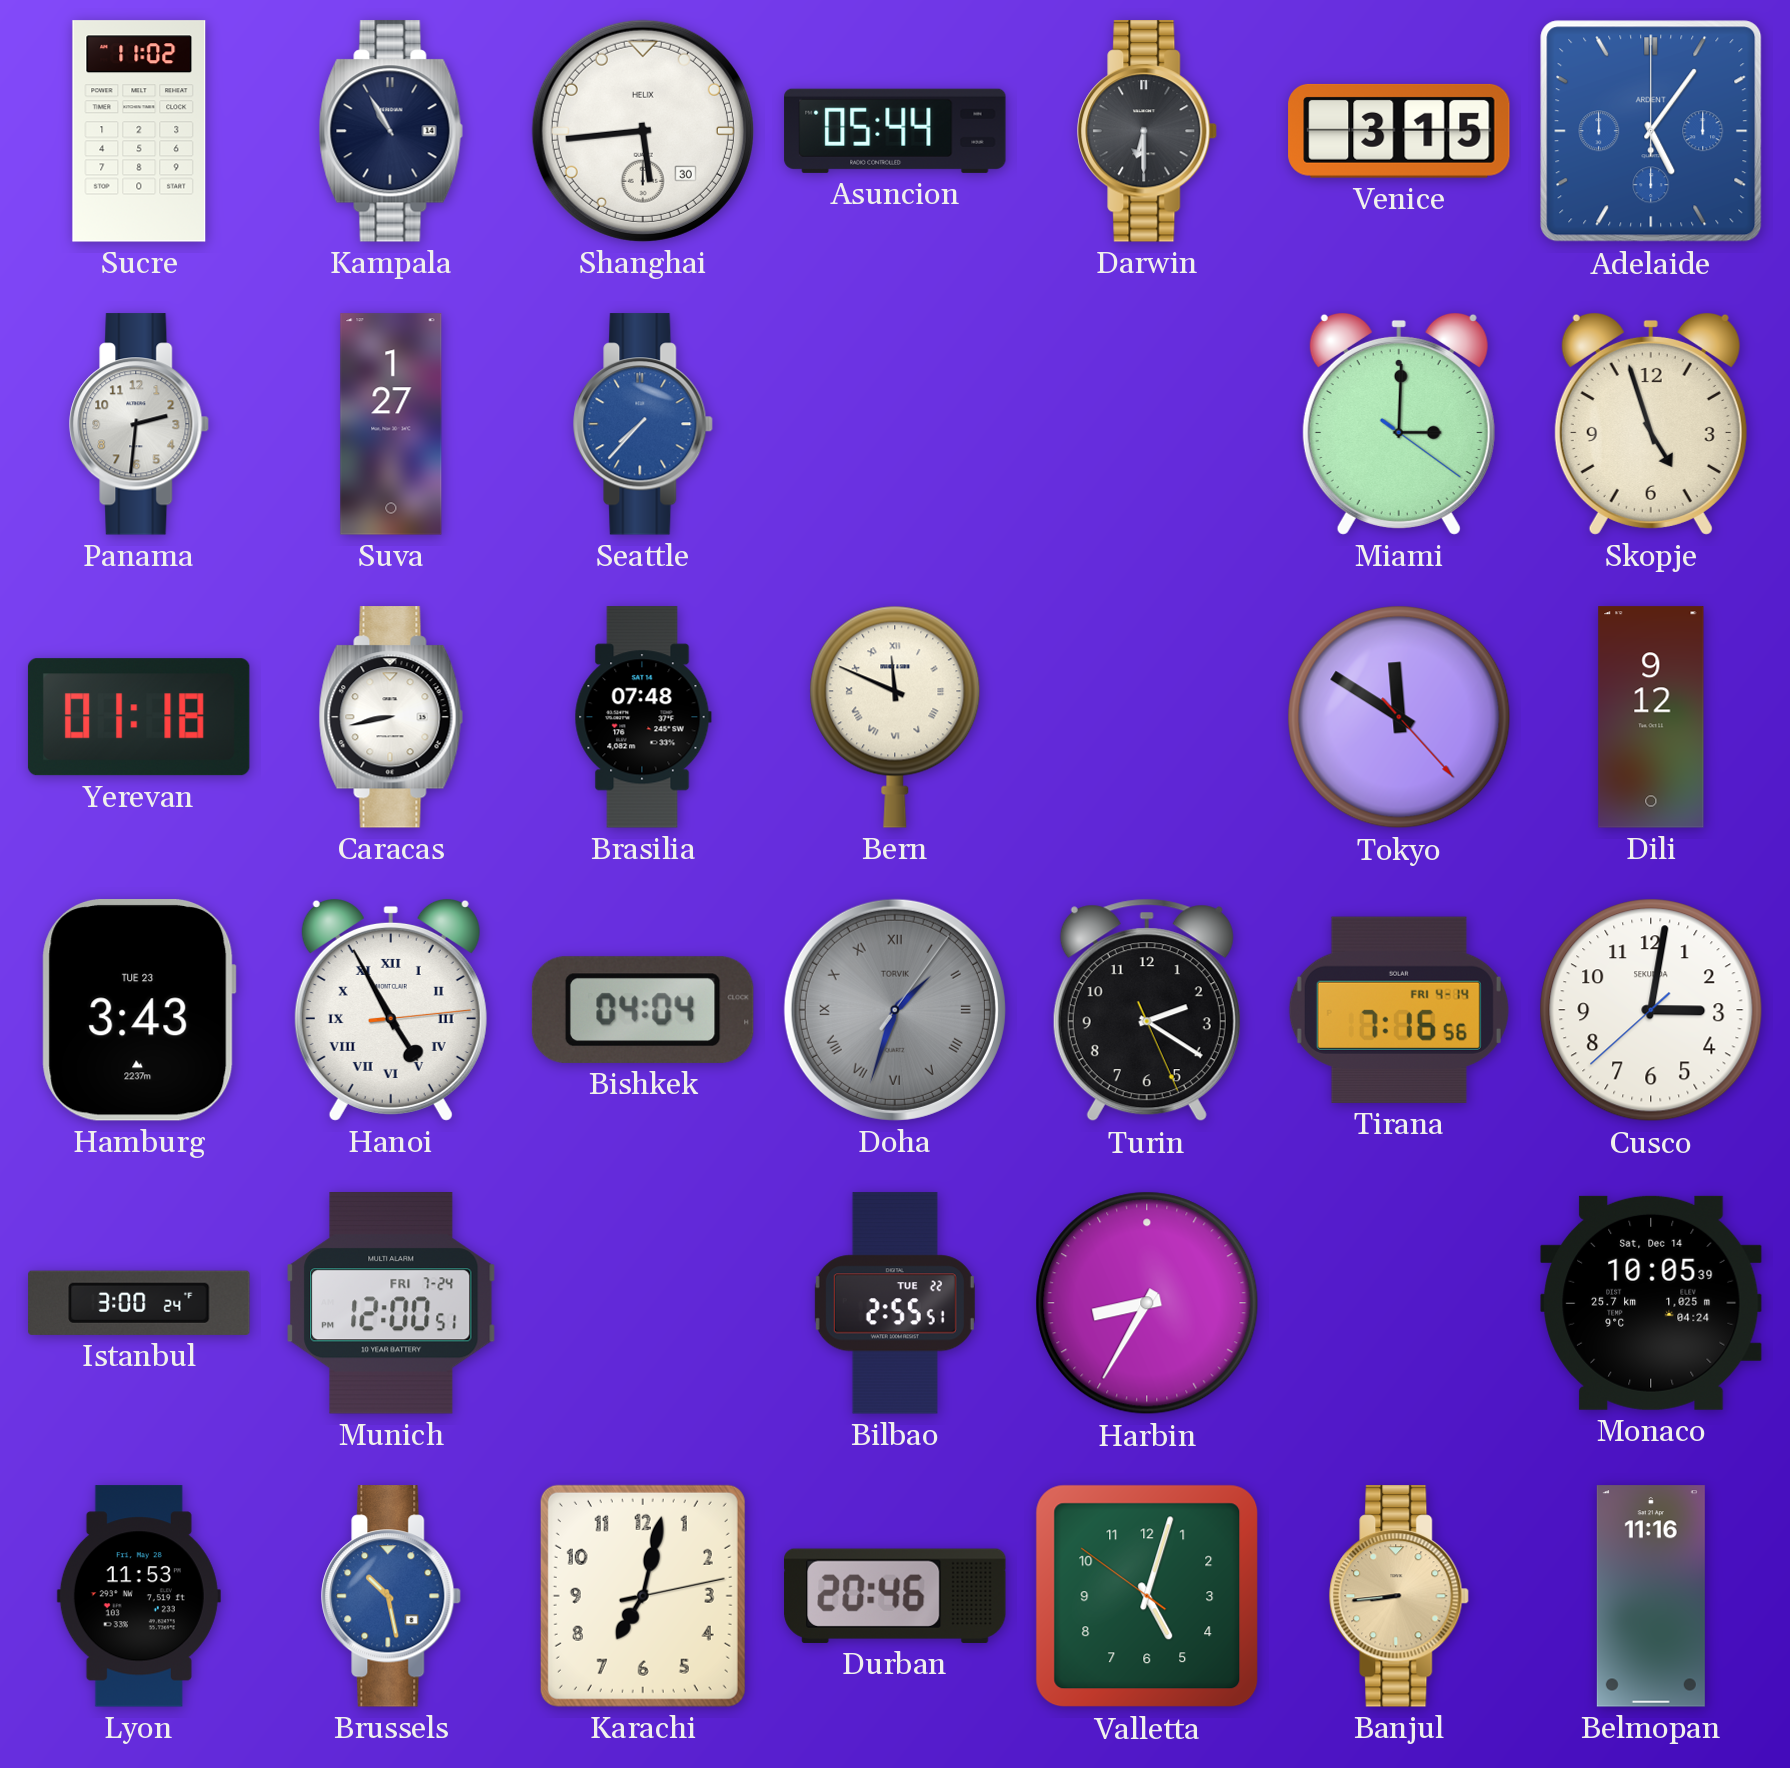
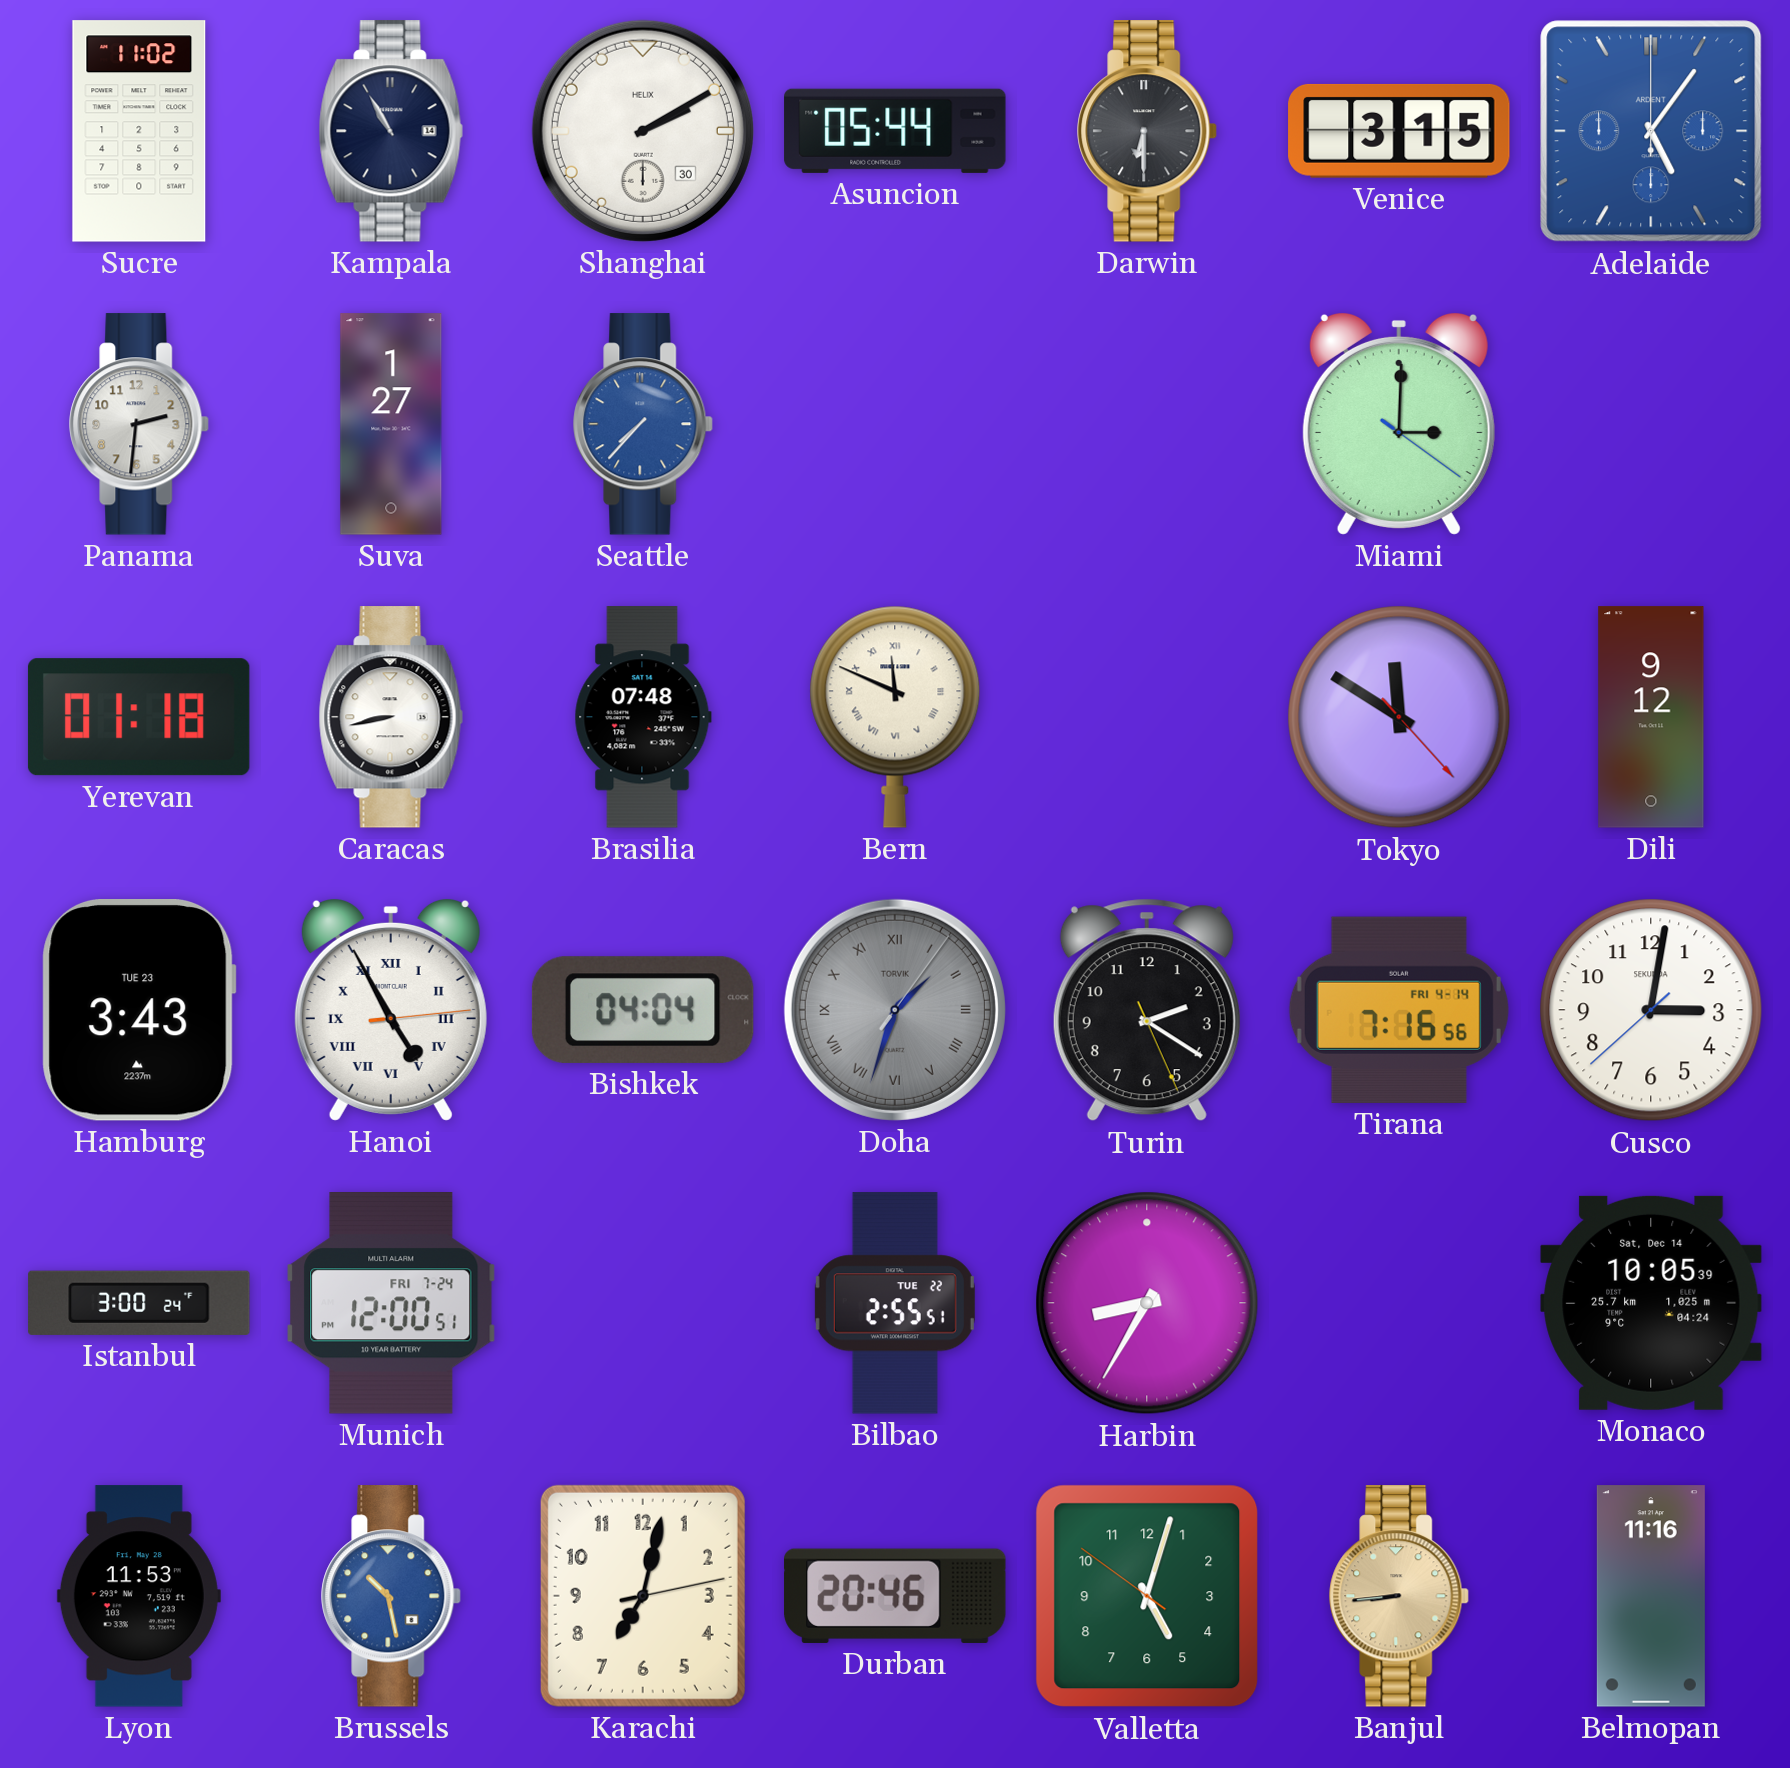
Shanghai: 5:44 -> 2:10 (643, 131)
Skopje: 4:57 -> none (1651, 424)
